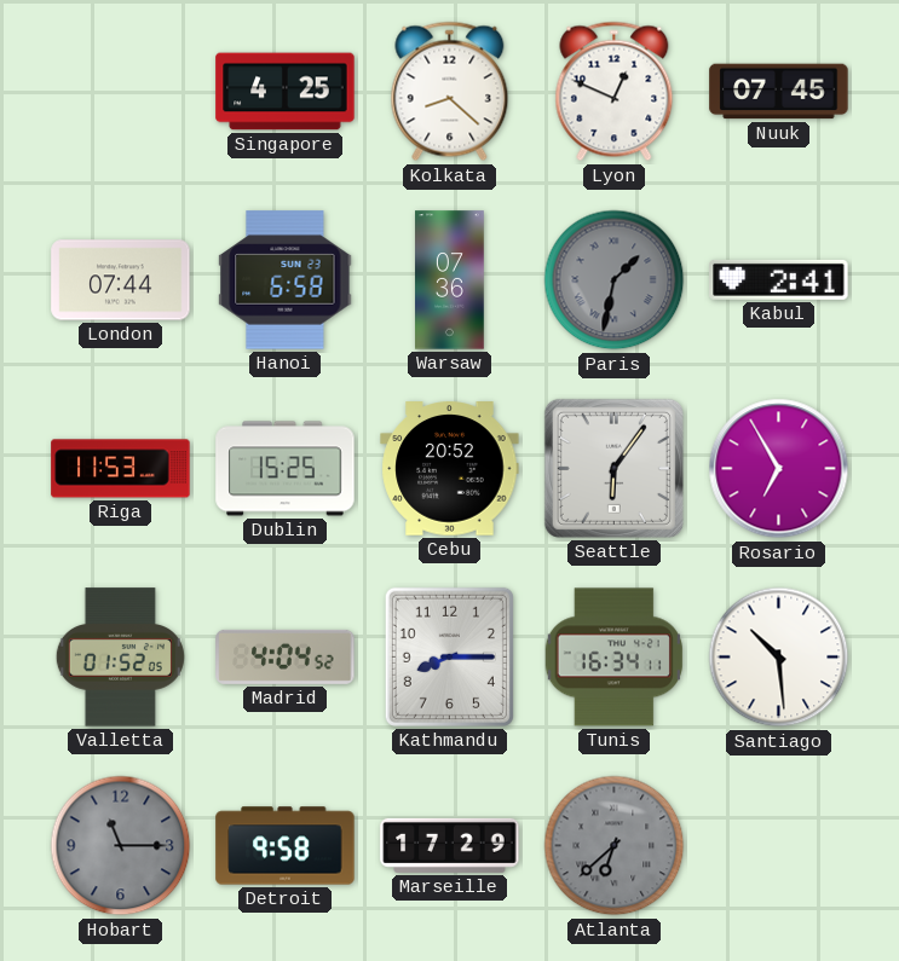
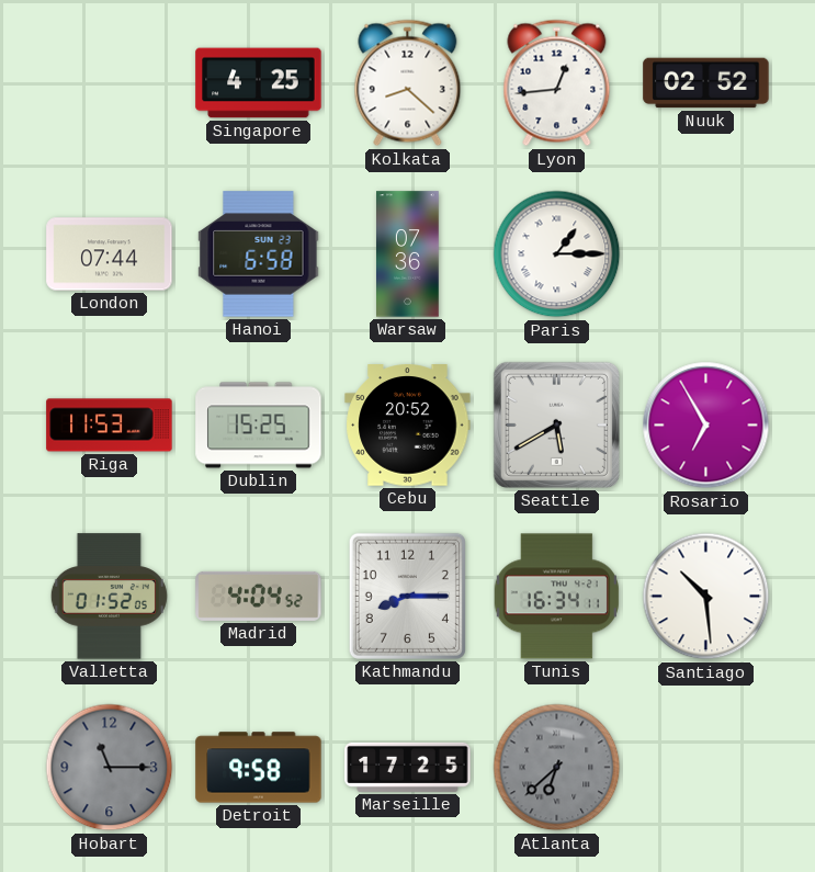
Lyon: 12:49 -> 12:44 (557, 83)
Nuuk: 07:45 -> 02:52 (706, 83)
Paris: 1:32 -> 1:15 (557, 254)
Paris dial: grey -> white (557, 254)
Kabul: 2:41 -> none (779, 279)
Seattle: 6:06 -> 5:40 (556, 424)
Marseille: 17:29 -> 17:25 (408, 767)
